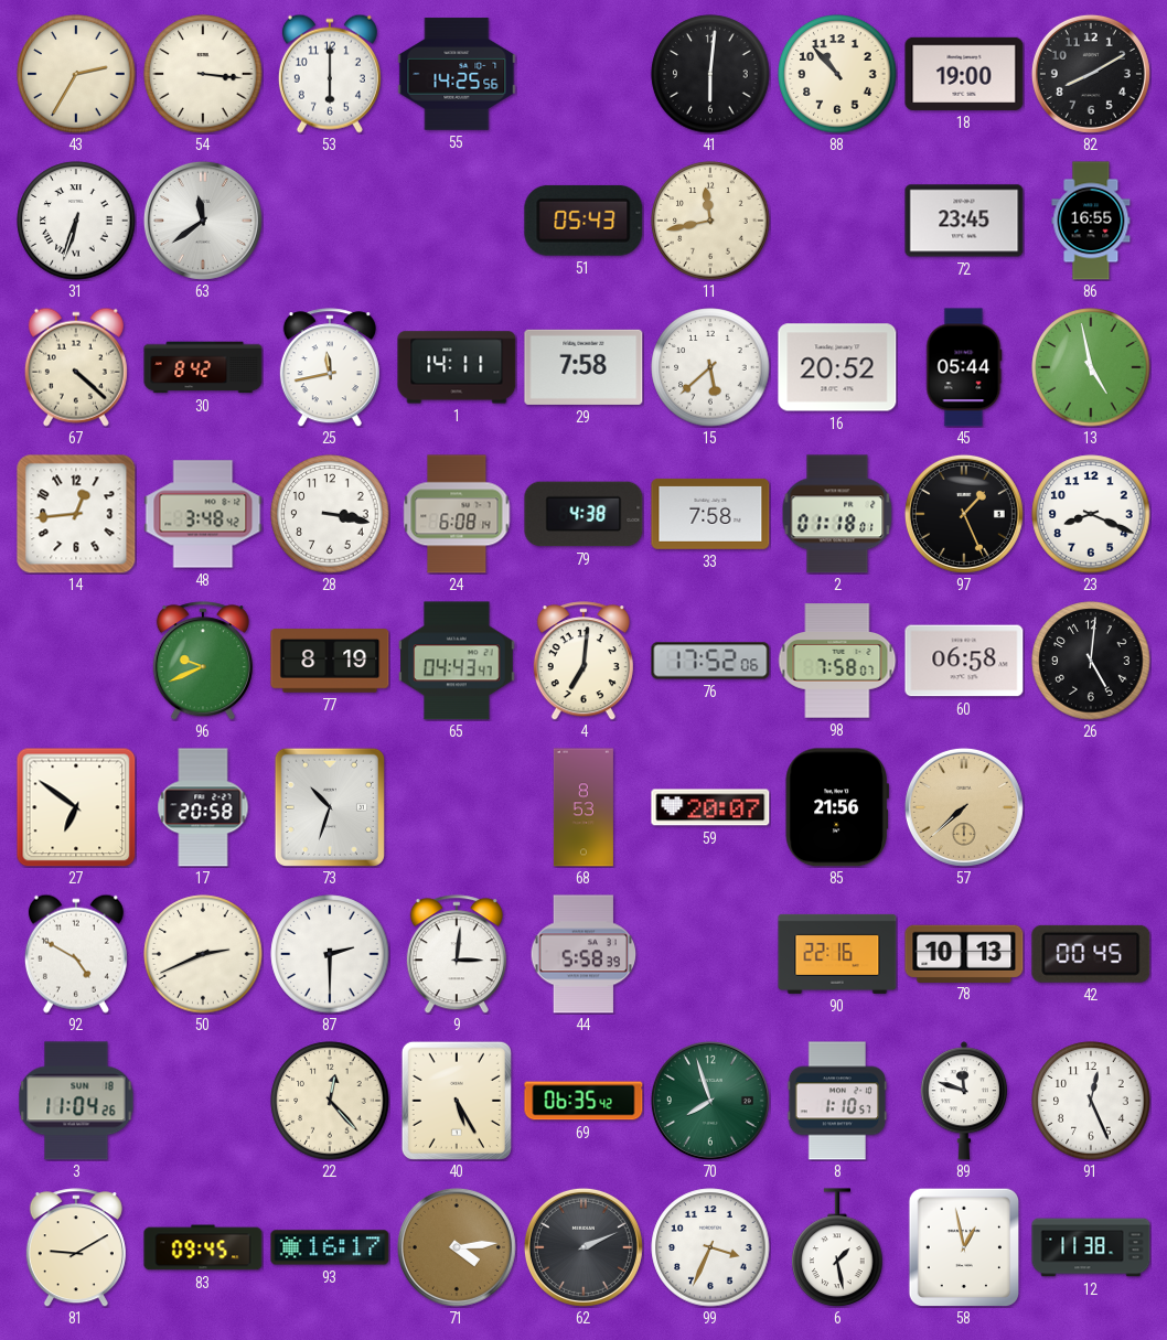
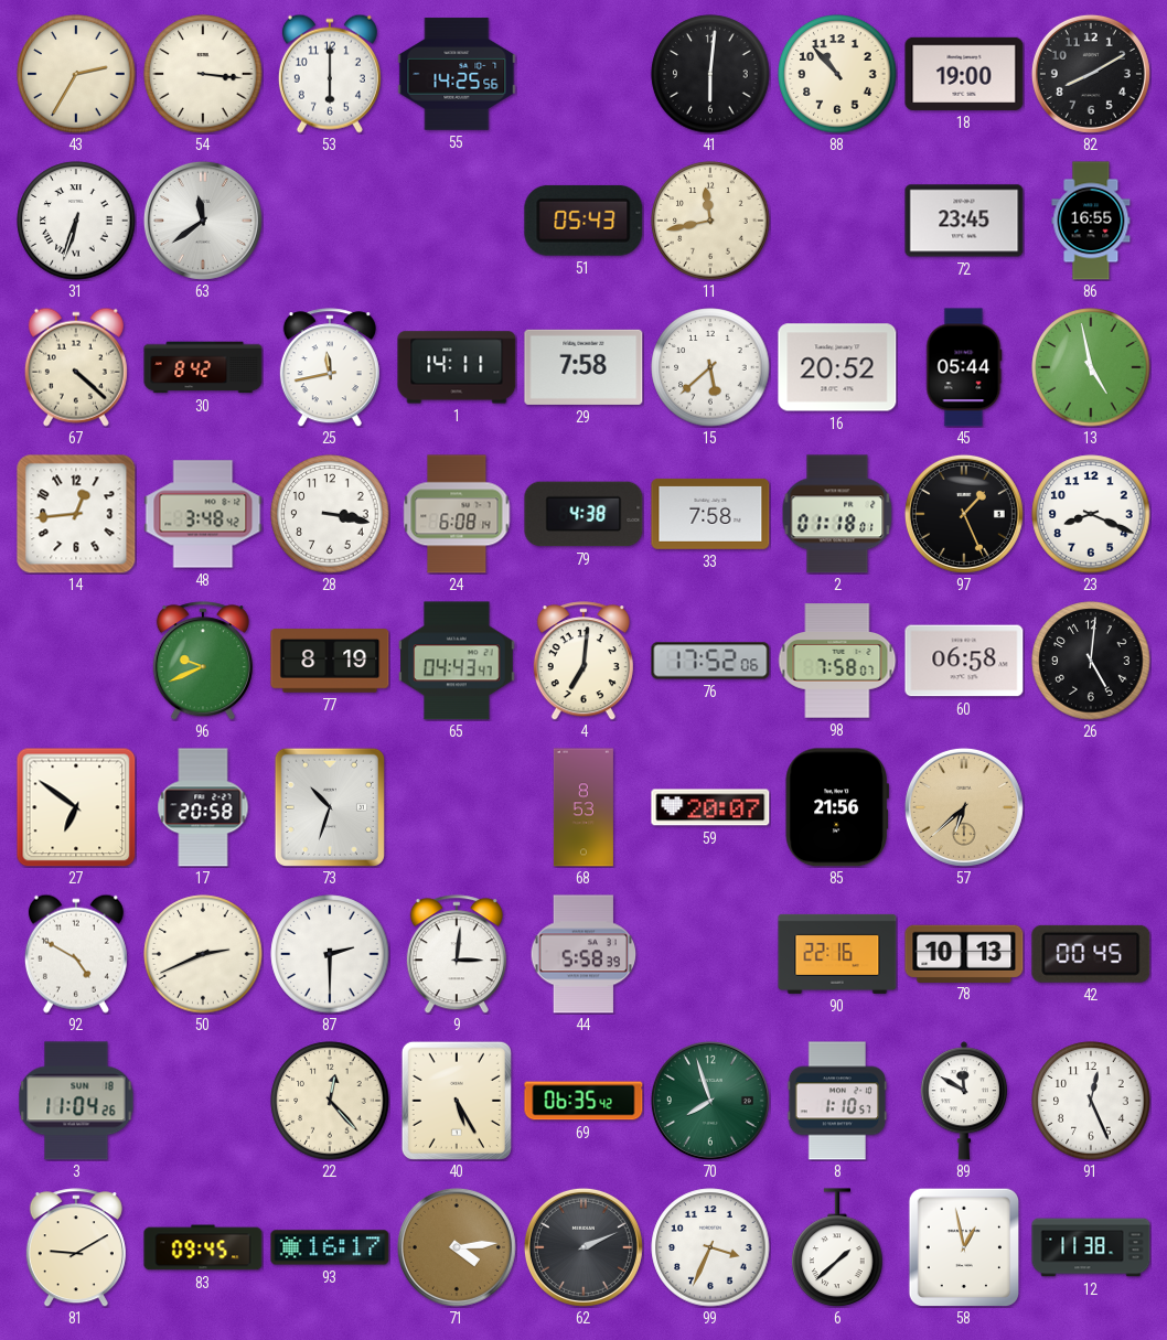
57: 7:38 -> 6:38 (964, 807)
89: 11:48 -> 11:50 (964, 1101)
6: 1:28 -> 1:38 (837, 1247)
